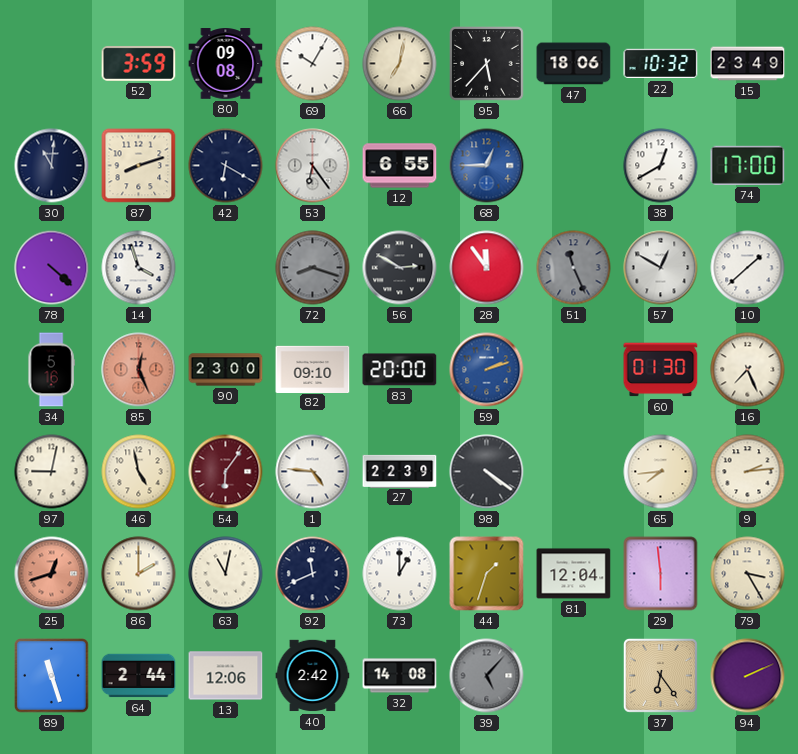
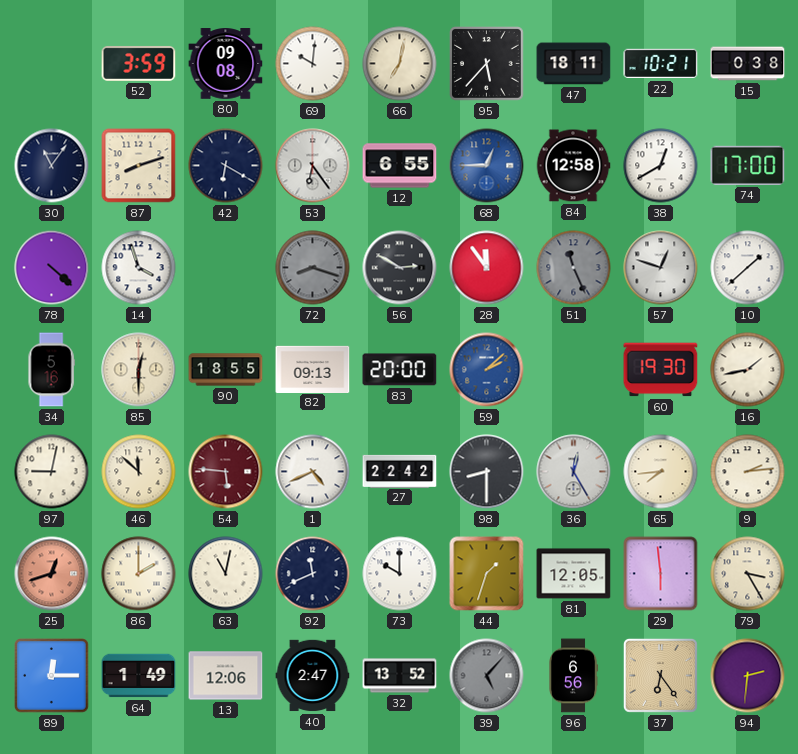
69: 10:05 -> 10:01 (313, 64)
47: 18:06 -> 18:11 (574, 64)
22: 10:32 -> 10:21 (661, 64)
15: 23:49 -> 0:38 (748, 64)
30: 11:01 -> 11:06 (52, 166)
84: none -> 12:58 (573, 166)
57: 12:50 -> 12:48 (661, 268)
85: 12:26 -> 12:30 (139, 370)
85 dial: salmon -> cream (139, 370)
90: 23:00 -> 18:55 (226, 370)
82: 09:10 -> 09:13 (313, 369)
59: 2:12 -> 2:08 (487, 370)
60: 01:30 -> 19:30 (661, 370)
16: 7:26 -> 1:43 (748, 370)
46: 4:58 -> 11:52 (139, 472)
54: 6:06 -> 5:46 (226, 472)
1: 4:46 -> 4:41 (313, 472)
27: 22:39 -> 22:42 (400, 471)
98: 4:21 -> 8:30 (487, 472)
36: none -> 12:25 (574, 472)
73: 1:00 -> 10:00 (400, 574)
81: 12:04 -> 12:05 (574, 574)
89: 11:27 -> 12:15 (52, 676)
64: 2:44 -> 1:49 (139, 676)
40: 2:42 -> 2:47 (313, 676)
32: 14:08 -> 13:52 (400, 676)
96: none -> 6:56 (574, 676)
94: 2:11 -> 2:31 (748, 676)
